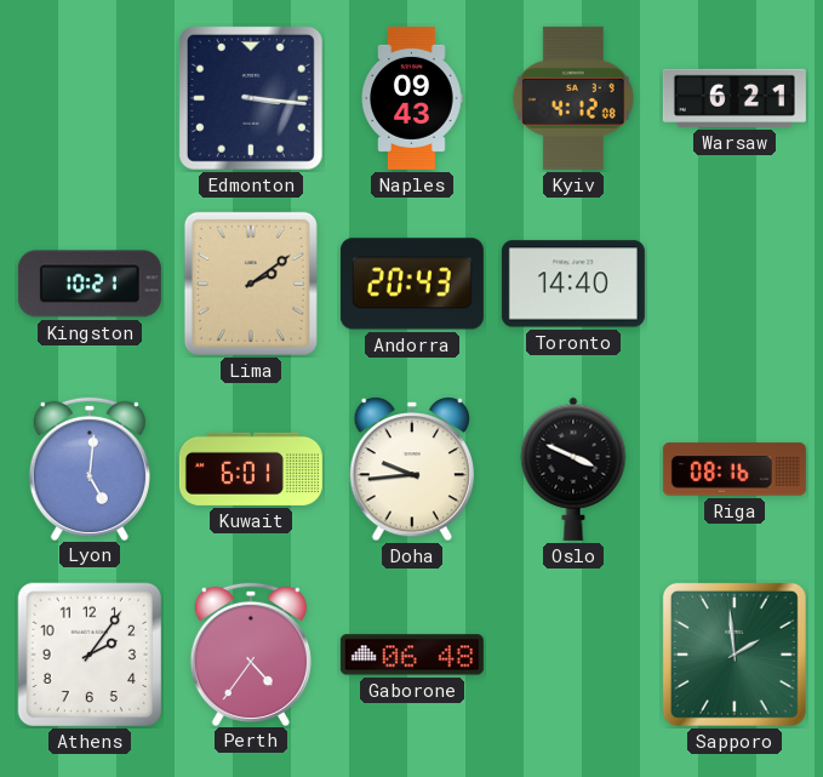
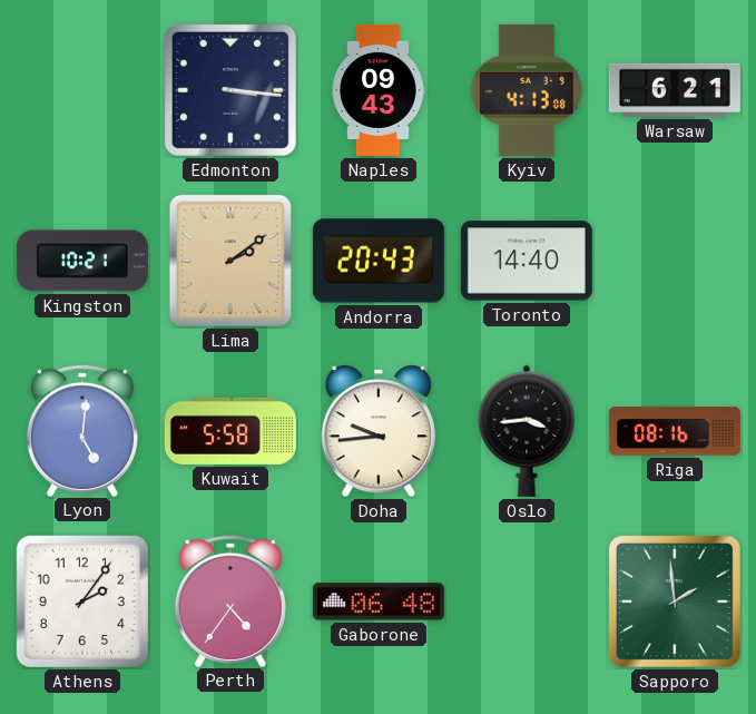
Kyiv: 4:12 -> 4:13 (527, 90)
Kuwait: 6:01 -> 5:58 (230, 431)
Oslo: 3:49 -> 3:44 (527, 431)
